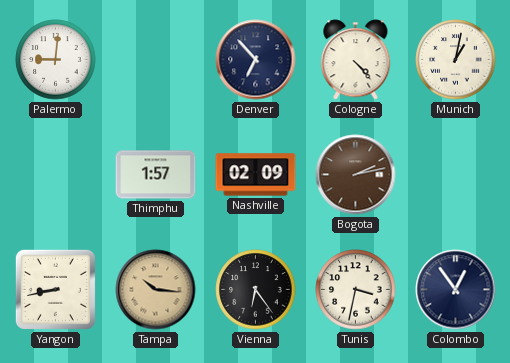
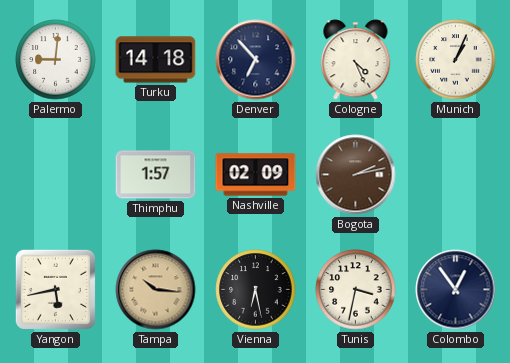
Turku: none -> 14:18 (156, 60)
Cologne: 4:23 -> 4:26 (356, 60)
Munich: 1:02 -> 1:04 (456, 60)
Yangon: 8:43 -> 5:43 (55, 289)
Vienna: 6:24 -> 6:28 (256, 290)
